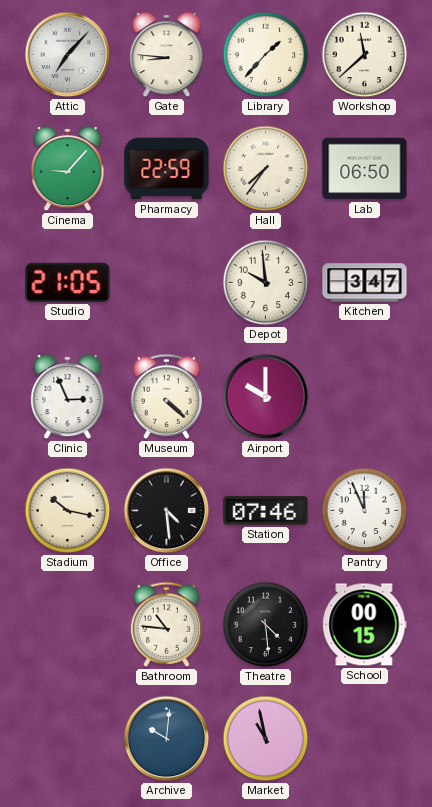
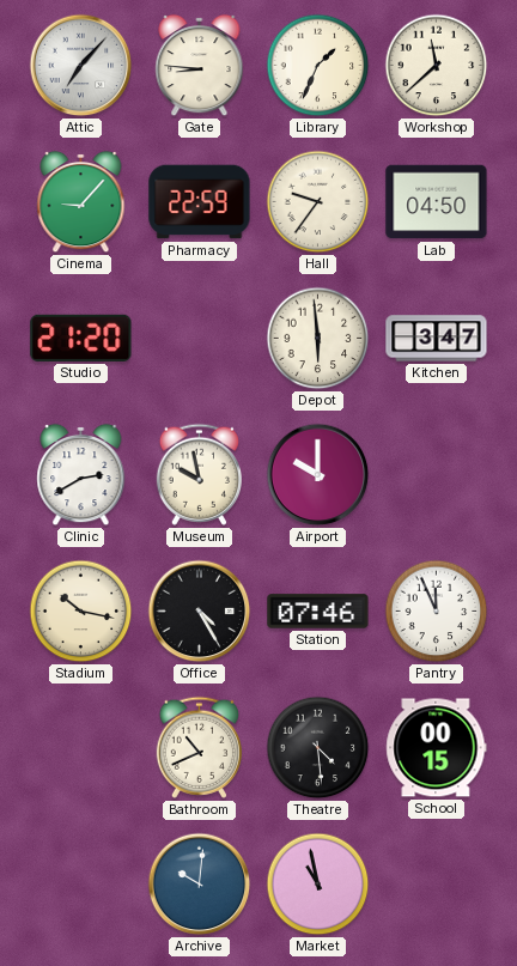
Library: 1:37 -> 1:34 (318, 66)
Hall: 7:36 -> 9:36 (318, 202)
Lab: 06:50 -> 04:50 (437, 202)
Studio: 21:05 -> 21:20 (81, 338)
Depot: 9:59 -> 5:59 (318, 339)
Clinic: 2:56 -> 2:40 (81, 475)
Museum: 4:22 -> 9:58 (199, 474)
Office: 4:29 -> 4:25 (200, 612)
Bathroom: 10:46 -> 10:41 (199, 747)
